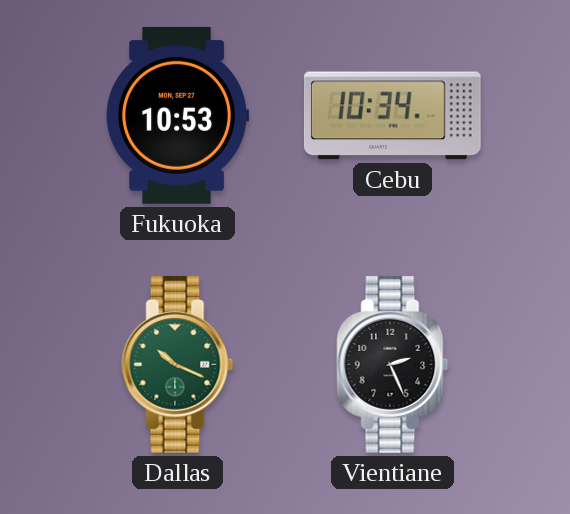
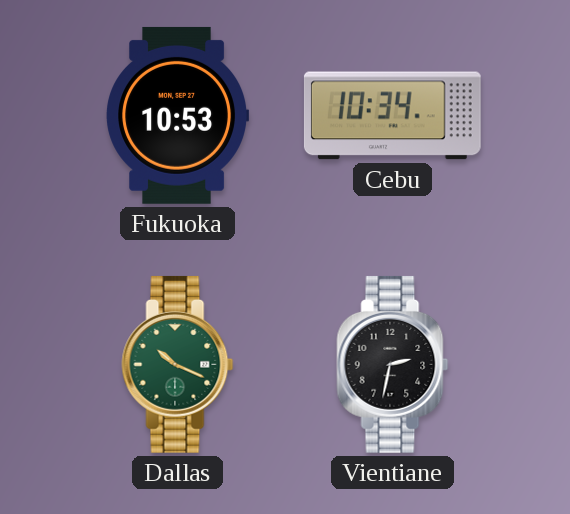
Vientiane: 2:26 -> 2:32 (393, 364)
